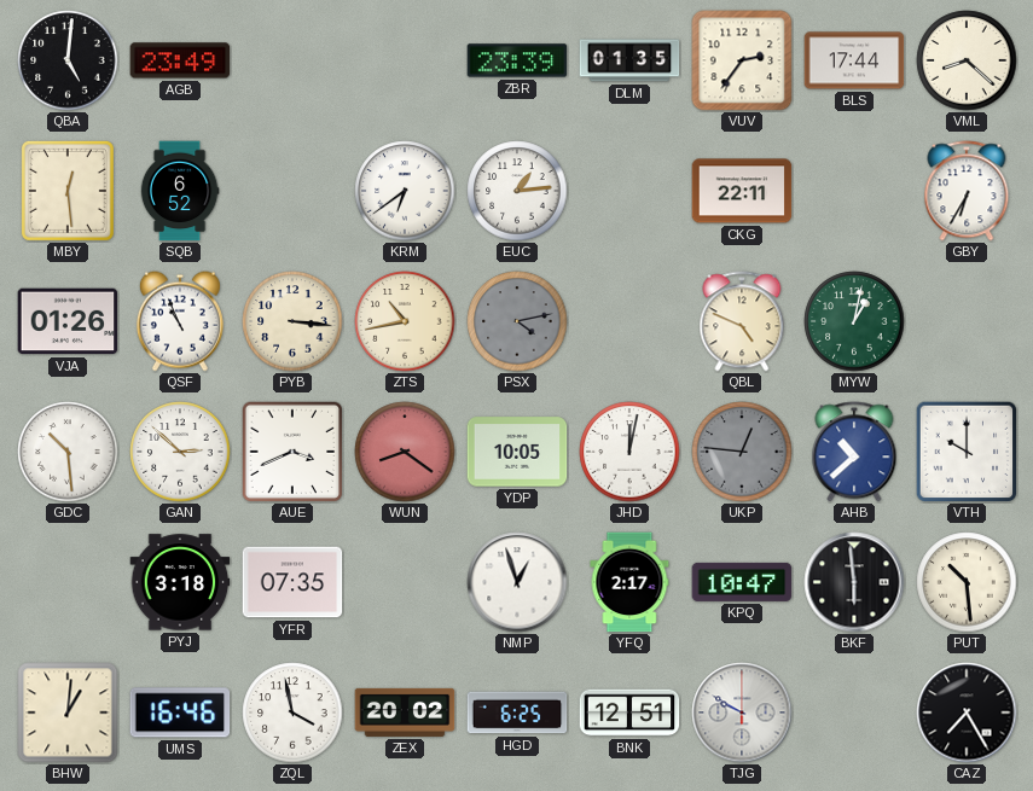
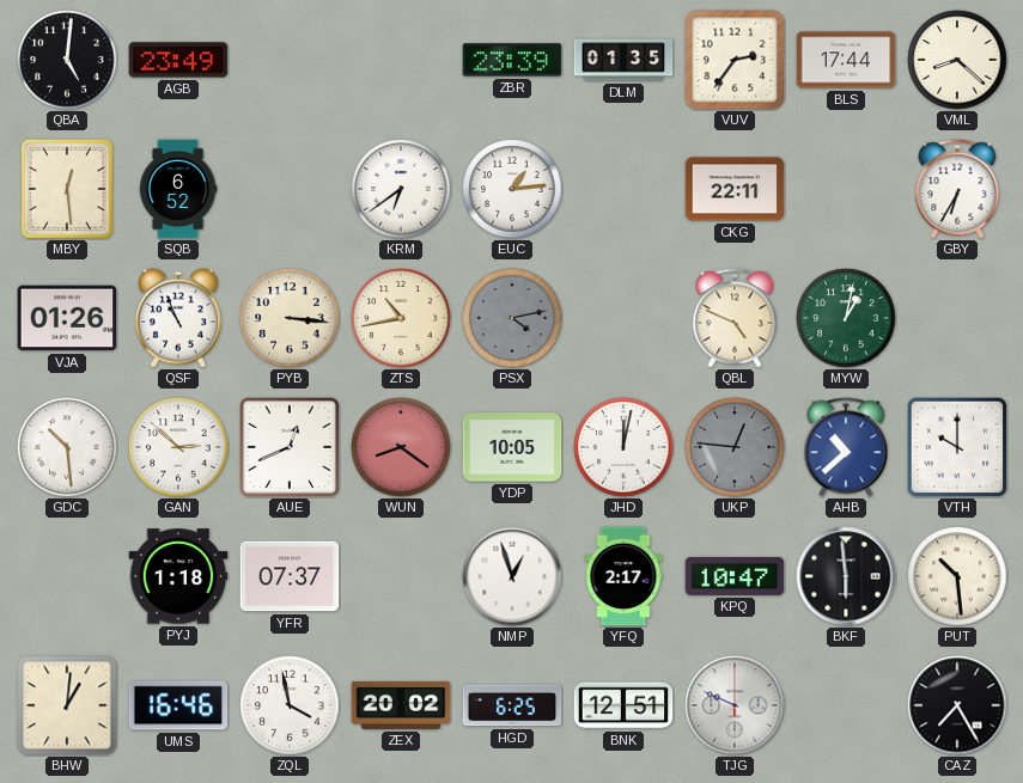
AUE: 3:41 -> 12:41 (290, 447)
PYJ: 3:18 -> 1:18 (178, 576)
YFR: 07:35 -> 07:37 (290, 576)
TJG: 9:50 -> 9:49 (735, 705)
